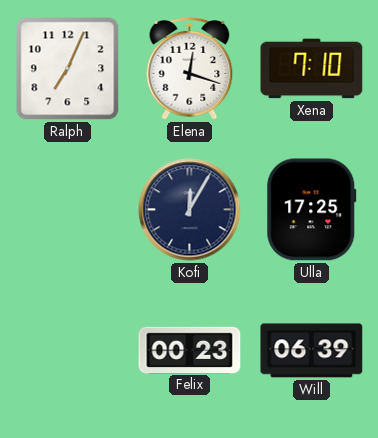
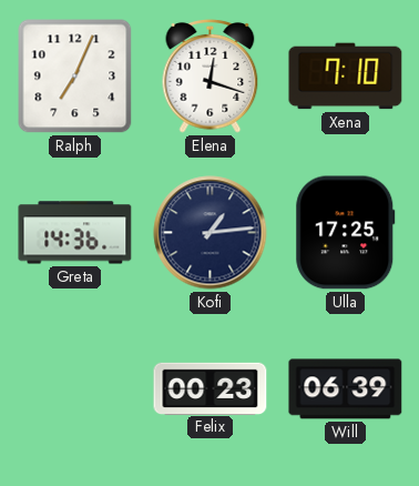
Greta: none -> 14:36 (75, 233)
Kofi: 12:05 -> 1:14 (211, 233)
